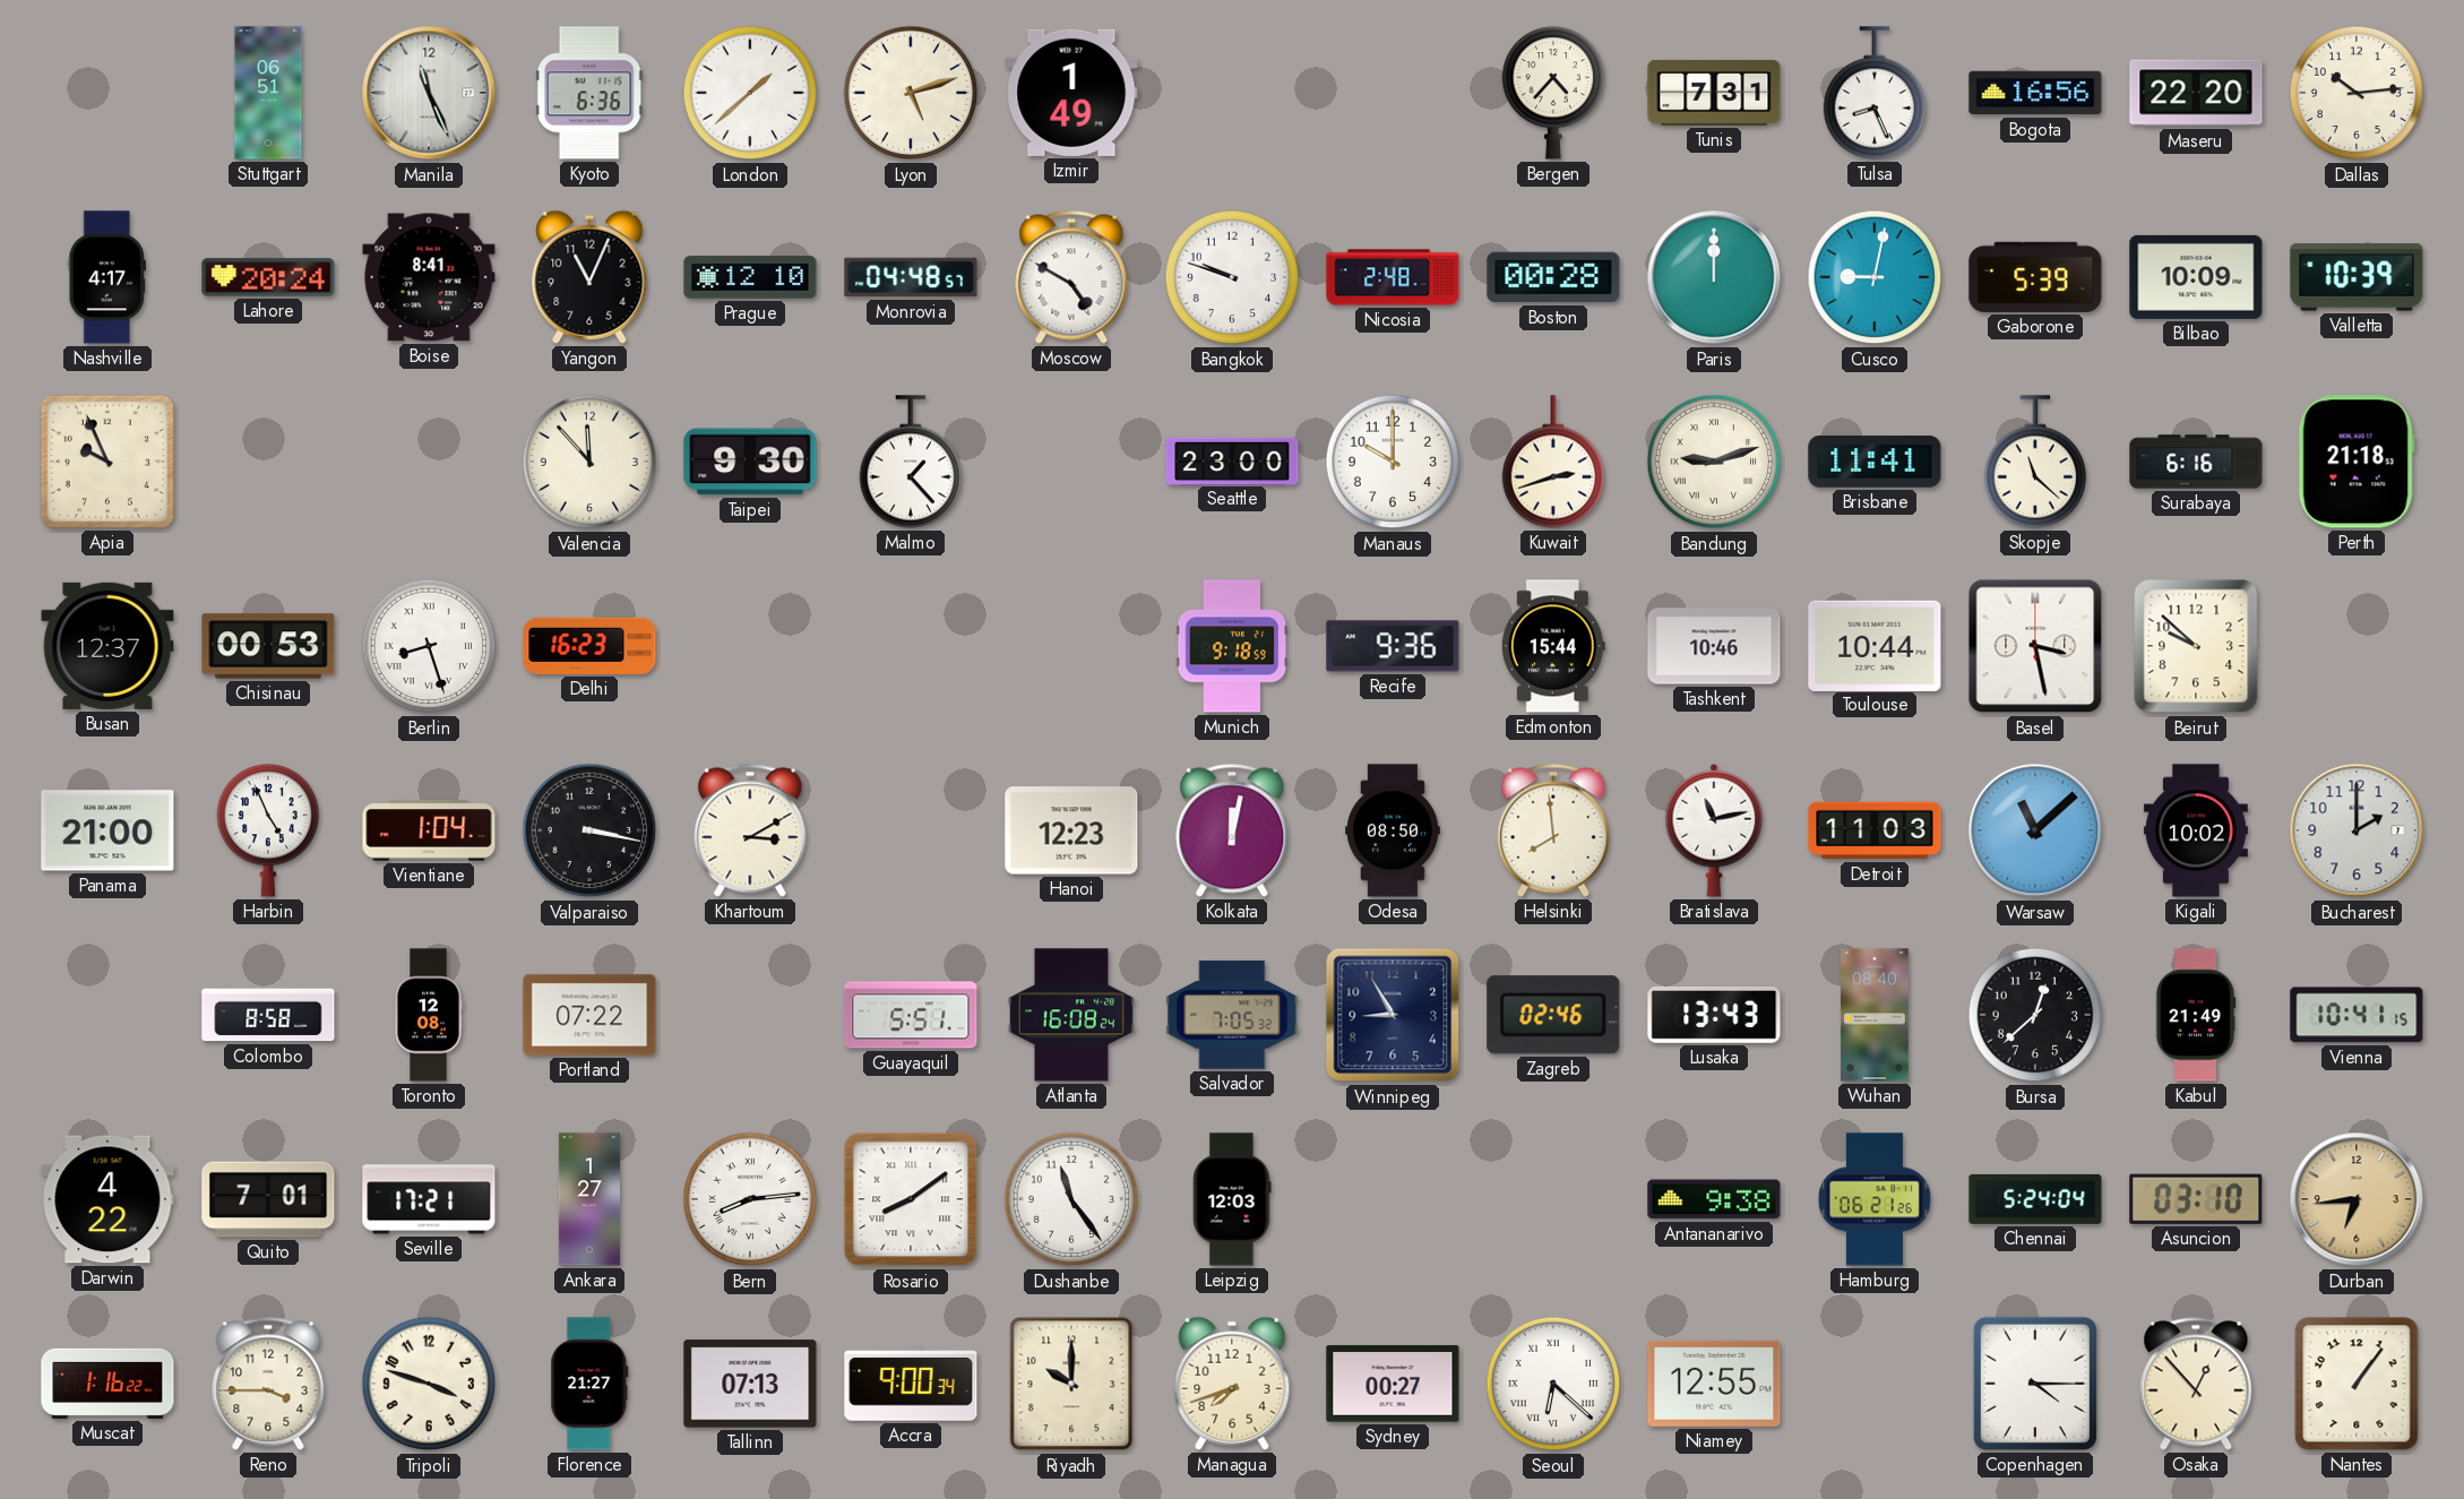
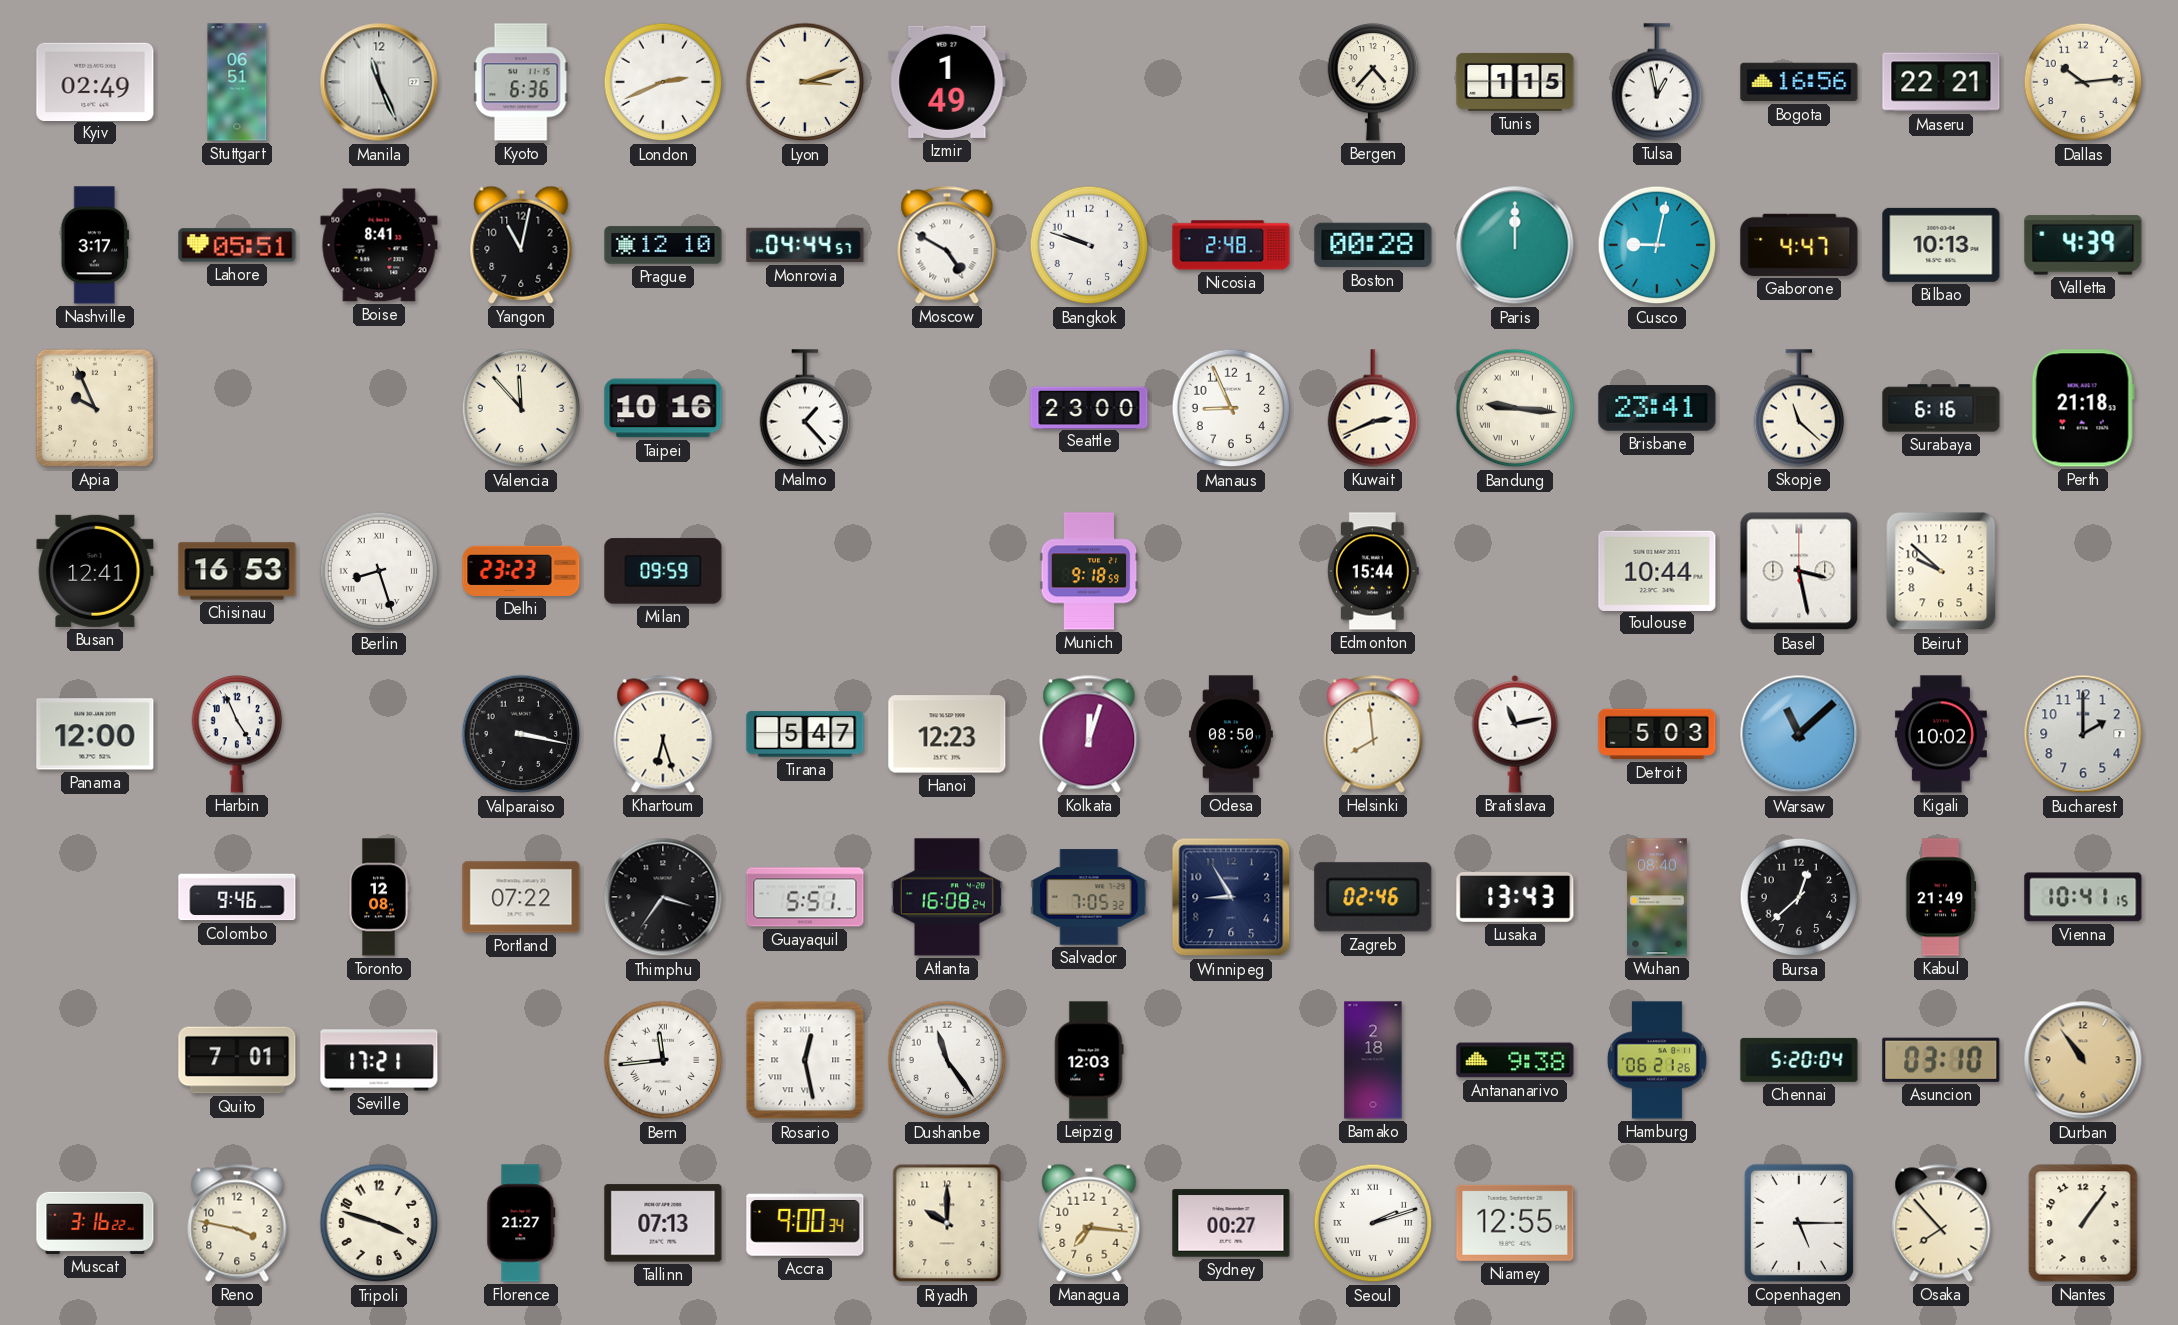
Kyiv: none -> 02:49 (95, 81)
London: 1:38 -> 2:41 (663, 82)
Lyon: 5:12 -> 3:12 (805, 82)
Tunis: 7:31 -> 1:15 (1515, 82)
Tulsa: 8:26 -> 12:58 (1657, 82)
Maseru: 22:20 -> 22:21 (1941, 82)
Nashville: 4:17 -> 3:17 (94, 245)
Lahore: 20:24 -> 05:51 (237, 245)
Yangon: 11:04 -> 11:02 (521, 245)
Monrovia: 04:48 -> 04:44 (805, 245)
Gaborone: 5:39 -> 4:47 (1799, 245)
Bilbao: 10:09 -> 10:13 (1941, 245)
Valletta: 10:39 -> 4:39 (2083, 245)
Taipei: 9:30 -> 10:16 (663, 408)
Manaus: 10:00 -> 8:56 (1231, 408)
Kuwait: 2:42 -> 2:41 (1373, 408)
Bandung: 9:12 -> 9:16 (1515, 408)
Brisbane: 11:41 -> 23:41 (1657, 408)
Busan: 12:37 -> 12:41 (95, 571)
Chisinau: 00:53 -> 16:53 (237, 571)
Delhi: 16:23 -> 23:23 (521, 571)
Milan: none -> 09:59 (663, 571)
Recife: 9:36 -> none (1393, 646)
Tashkent: 10:46 -> none (1714, 646)
Panama: 21:00 -> 12:00 (95, 734)
Vientiane: 1:04 -> none (429, 830)
Khartoum: 3:10 -> 6:27 (663, 734)
Tirana: none -> 5:47 (805, 734)
Kolkata: 12:02 -> 12:03 (1089, 734)
Detroit: 11:03 -> 5:03 (1657, 734)
Colombo: 8:58 -> 9:46 (237, 897)
Thimphu: none -> 3:36 (663, 897)
Darwin: 4:22 -> none (107, 1199)
Ankara: 1:27 -> none (589, 1199)
Bern: 8:14 -> 11:44 (663, 1060)
Rosario: 8:09 -> 12:28 (805, 1060)
Bamako: none -> 2:18 (1373, 1060)
Chennai: 5:24 -> 5:20 (1799, 1060)
Durban: 6:44 -> 10:54 (2083, 1060)
Muscat: 1:16 -> 3:16 (95, 1223)
Reno: 3:45 -> 3:47 (237, 1223)
Managua: 7:42 -> 7:16 (1089, 1223)
Seoul: 6:22 -> 2:12 (1373, 1223)
Copenhagen: 4:15 -> 5:15 (1799, 1223)
Osaka: 12:53 -> 7:53 (1941, 1223)
